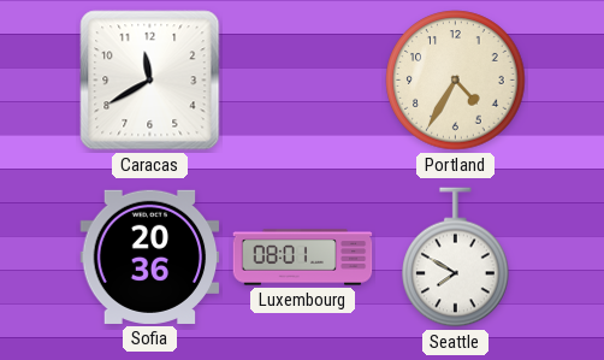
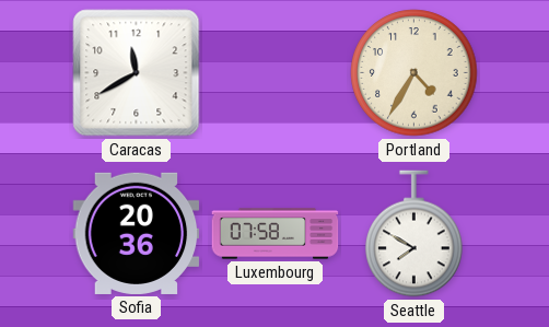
Luxembourg: 08:01 -> 07:58 (276, 234)
